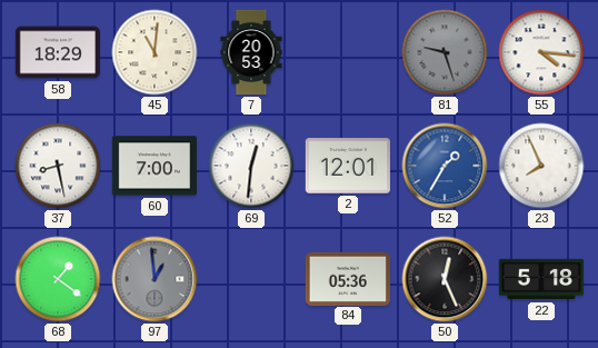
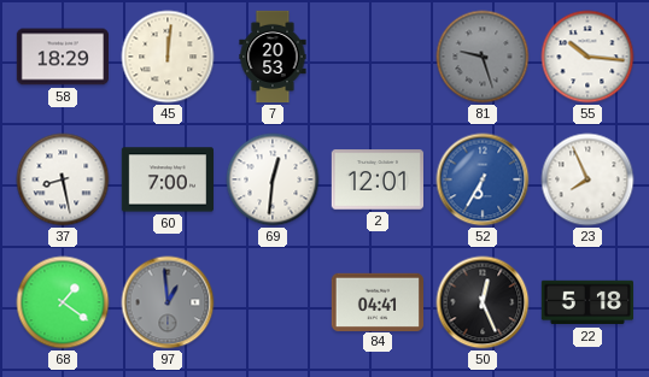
45: 11:01 -> 12:01 (168, 57)
55: 4:16 -> 10:16 (587, 57)
52: 1:35 -> 6:35 (483, 179)
84: 05:36 -> 04:41 (376, 301)
